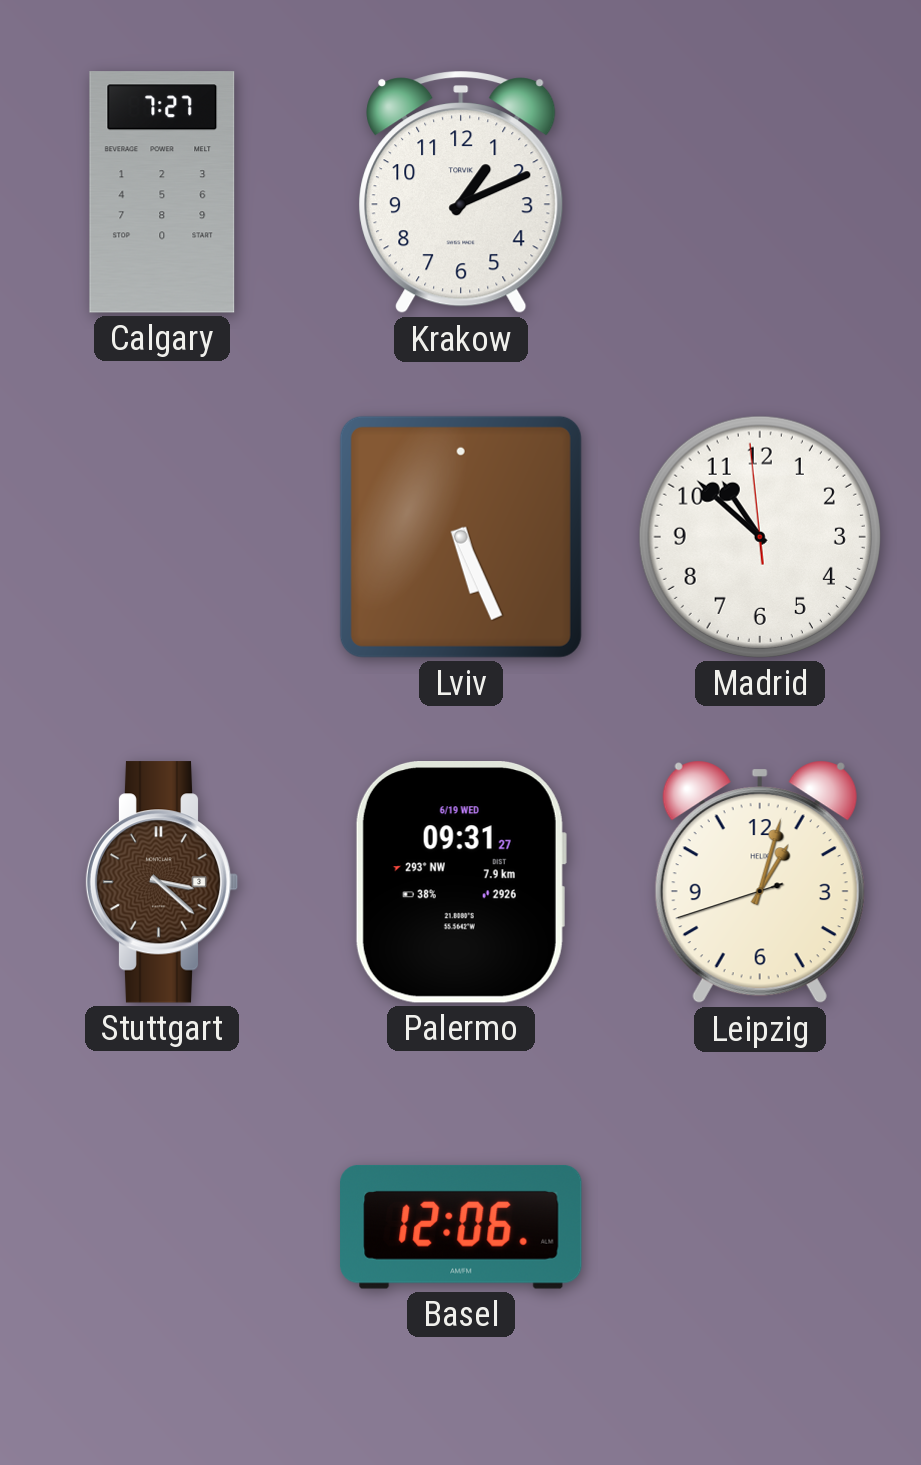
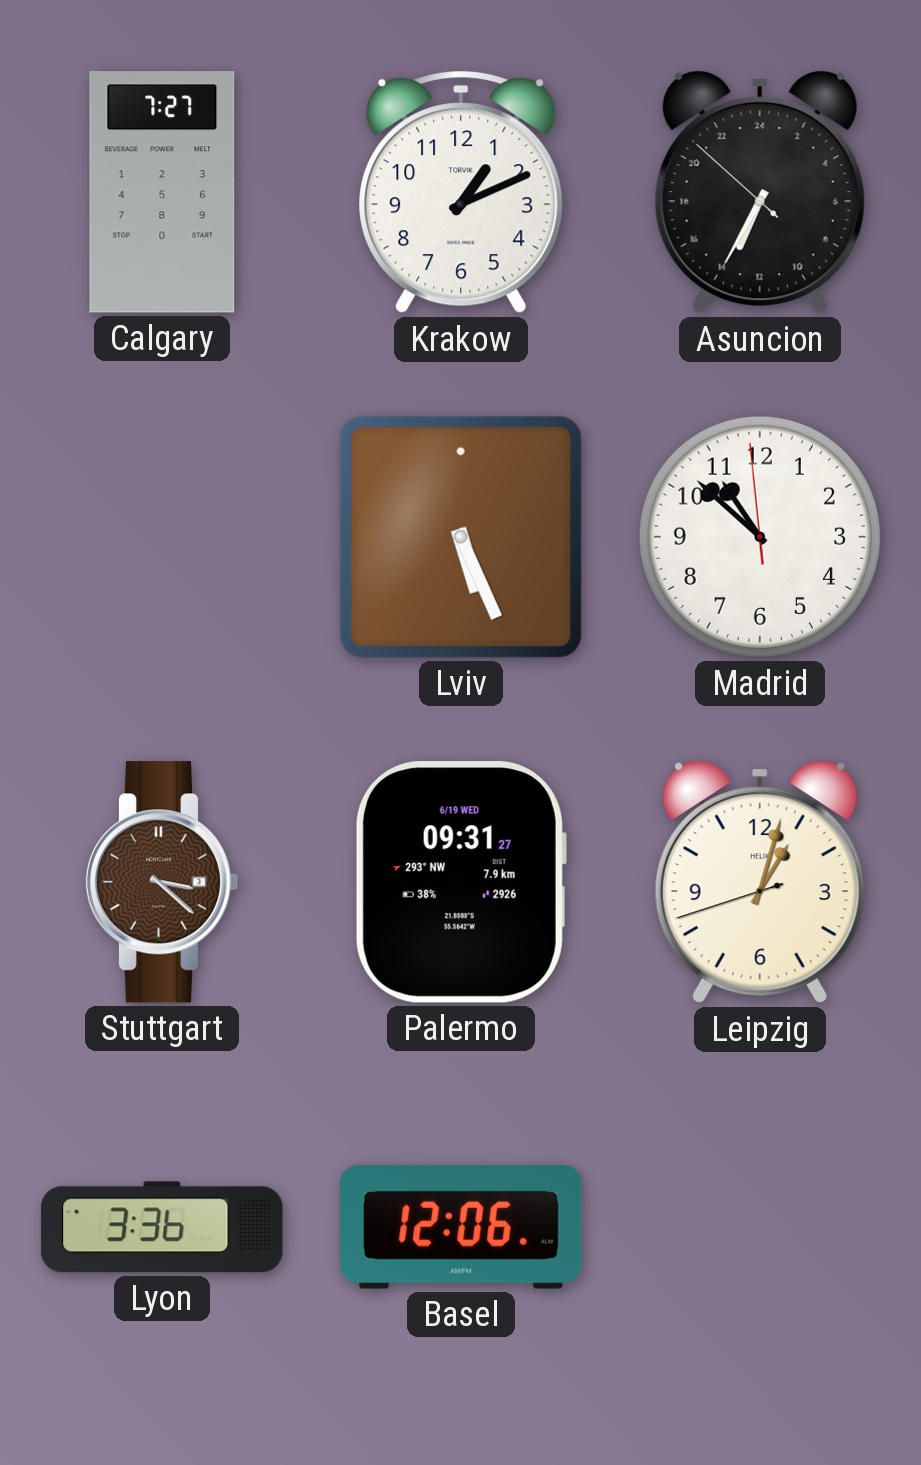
Asuncion: none -> 13:34 (760, 192)
Lyon: none -> 3:36 (162, 1227)
